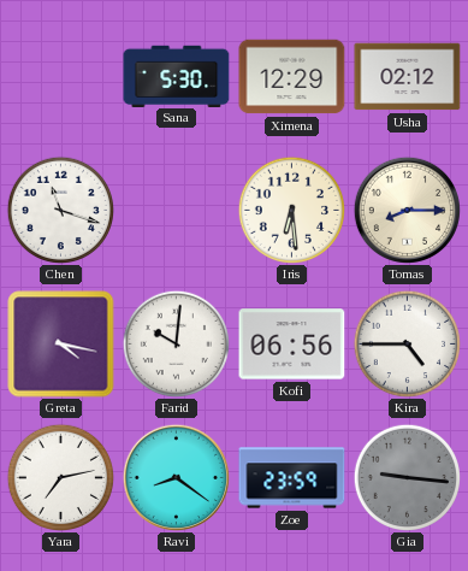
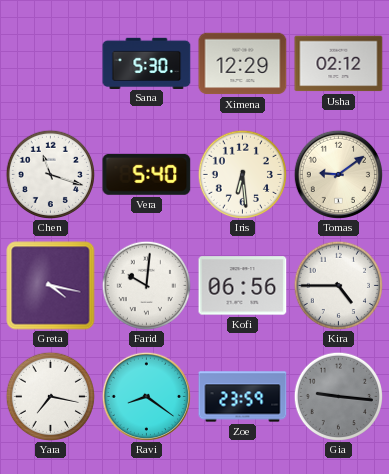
Vera: none -> 5:40 (147, 174)
Tomas: 8:15 -> 9:09 (338, 174)
Yara: 7:13 -> 7:17 (50, 396)
